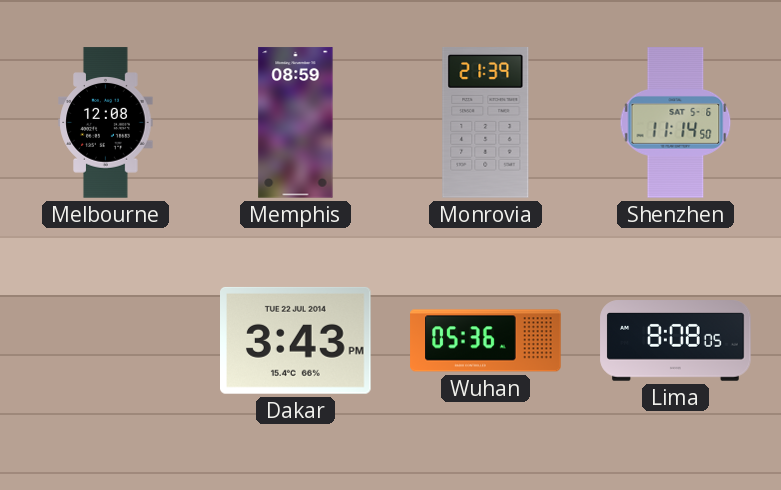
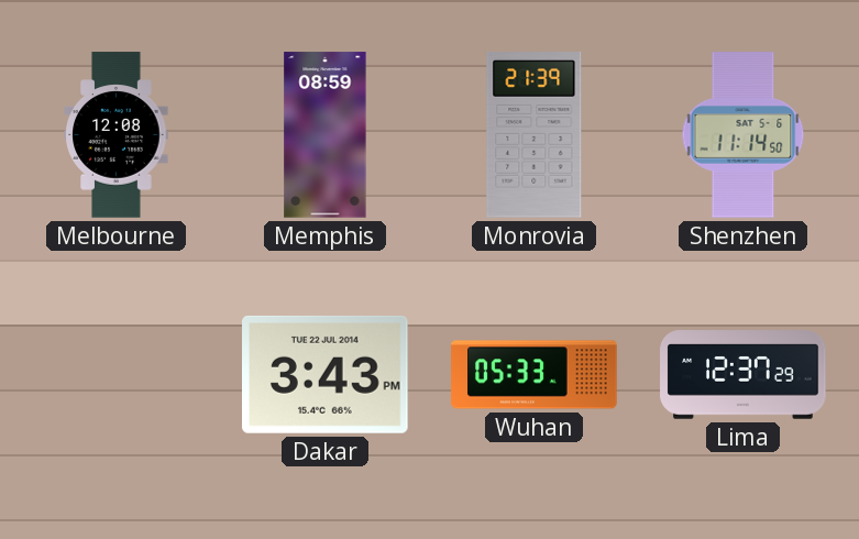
Wuhan: 05:36 -> 05:33 (535, 375)
Lima: 8:08 -> 12:37 (744, 375)
